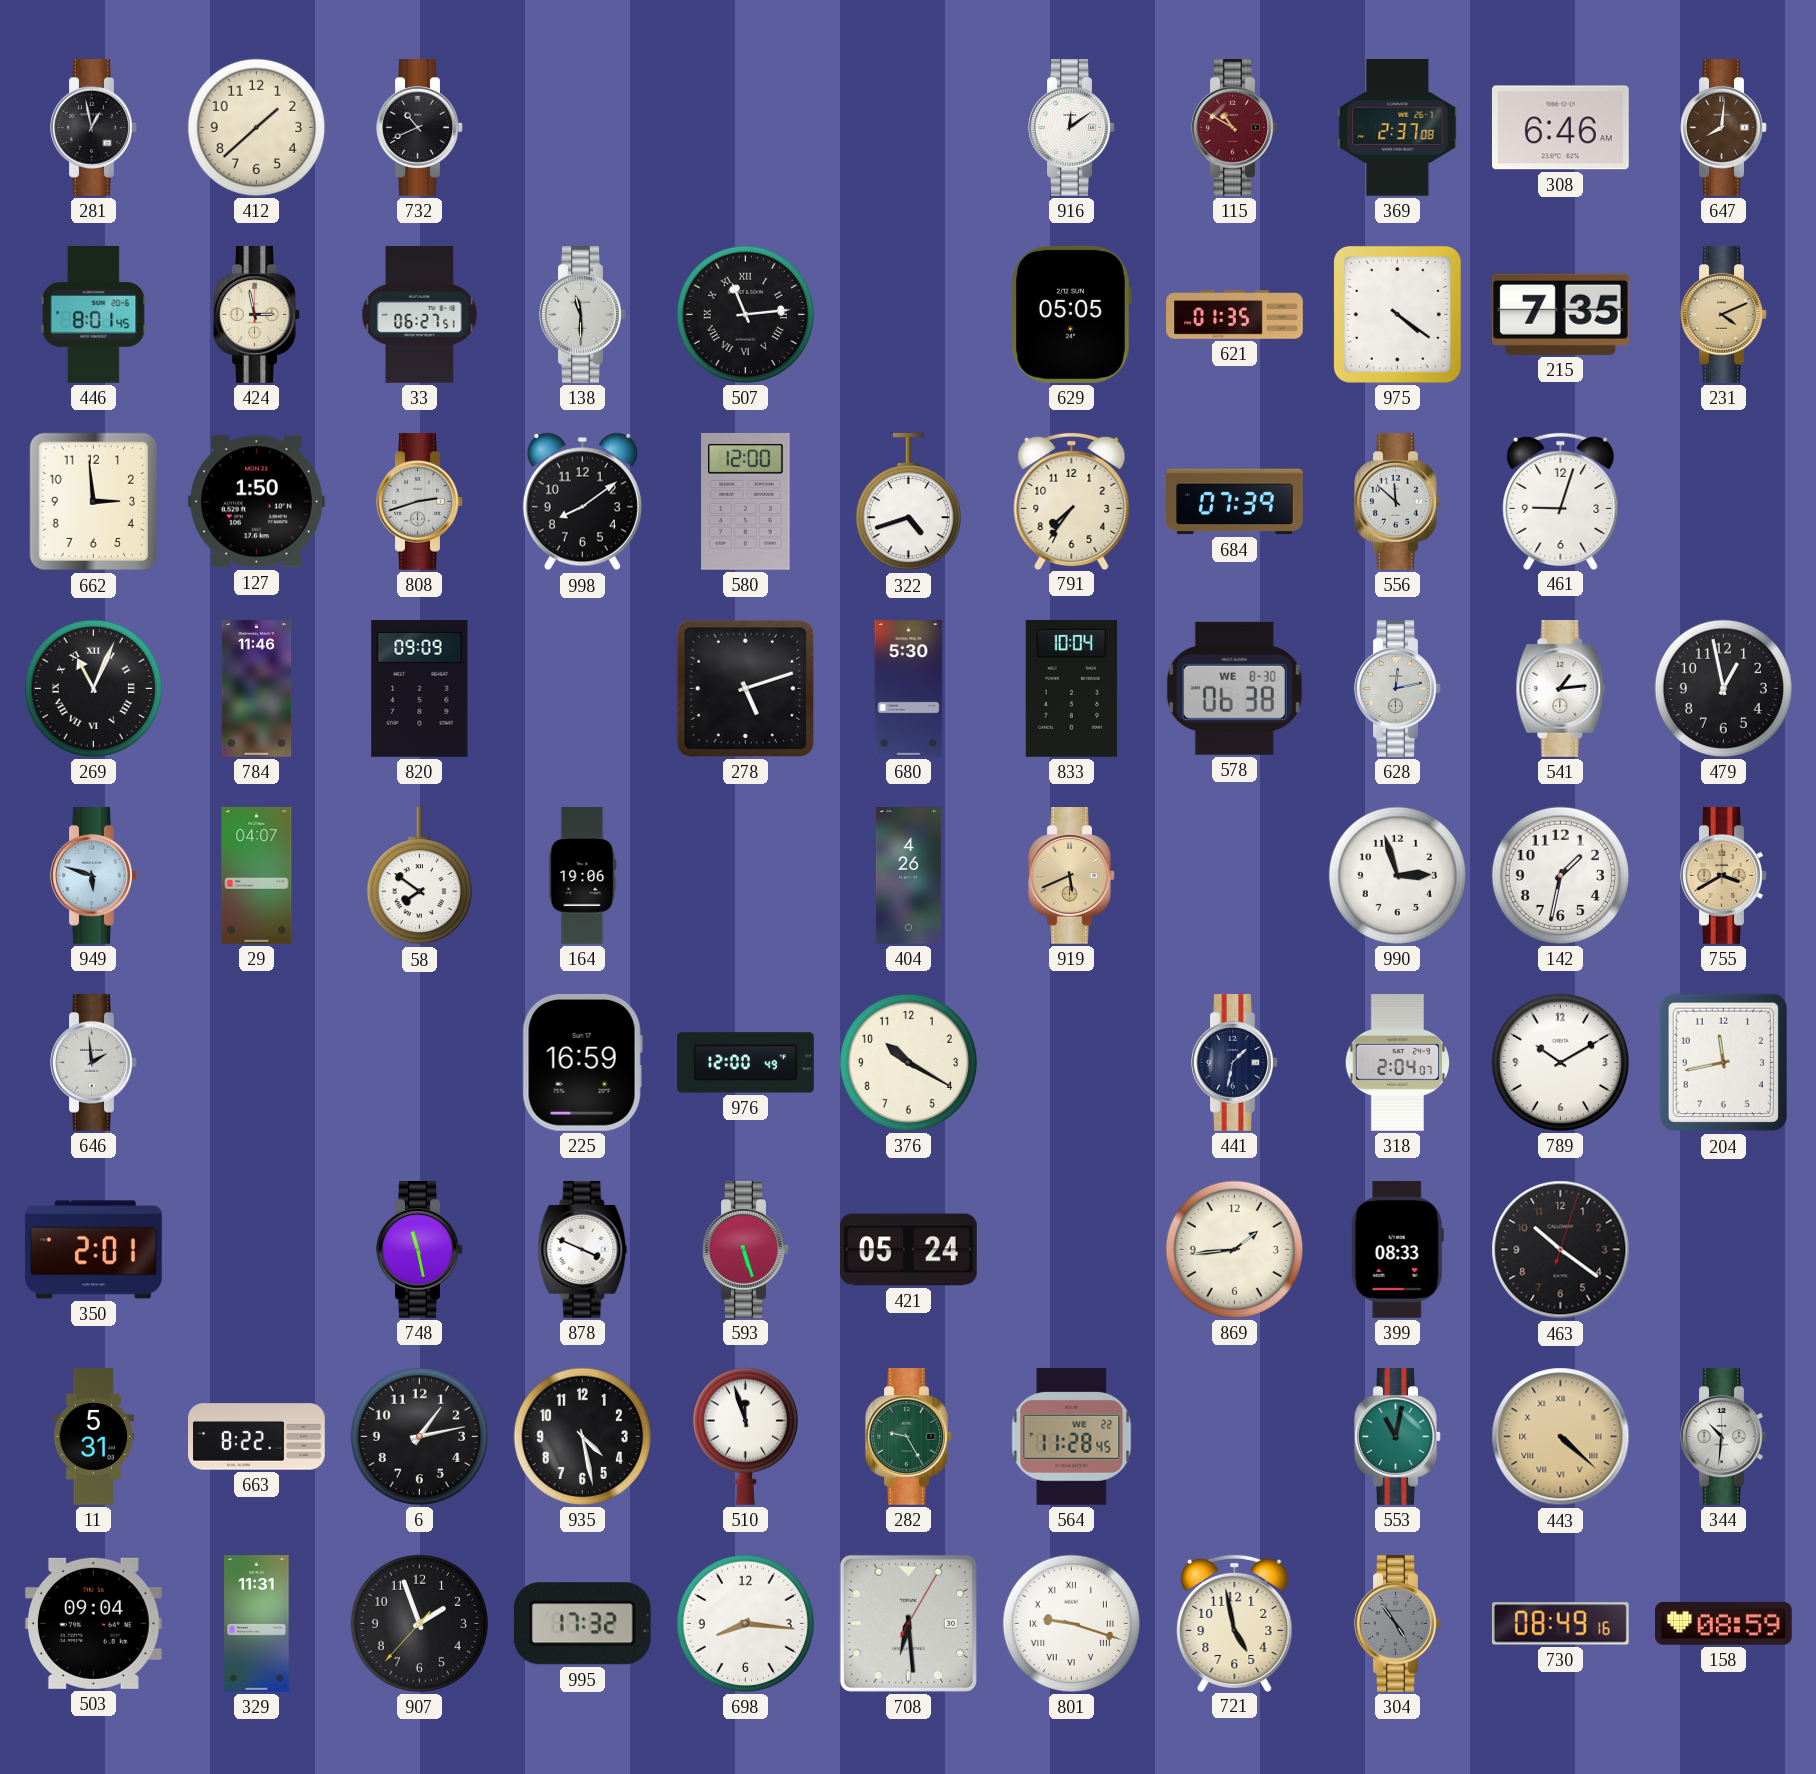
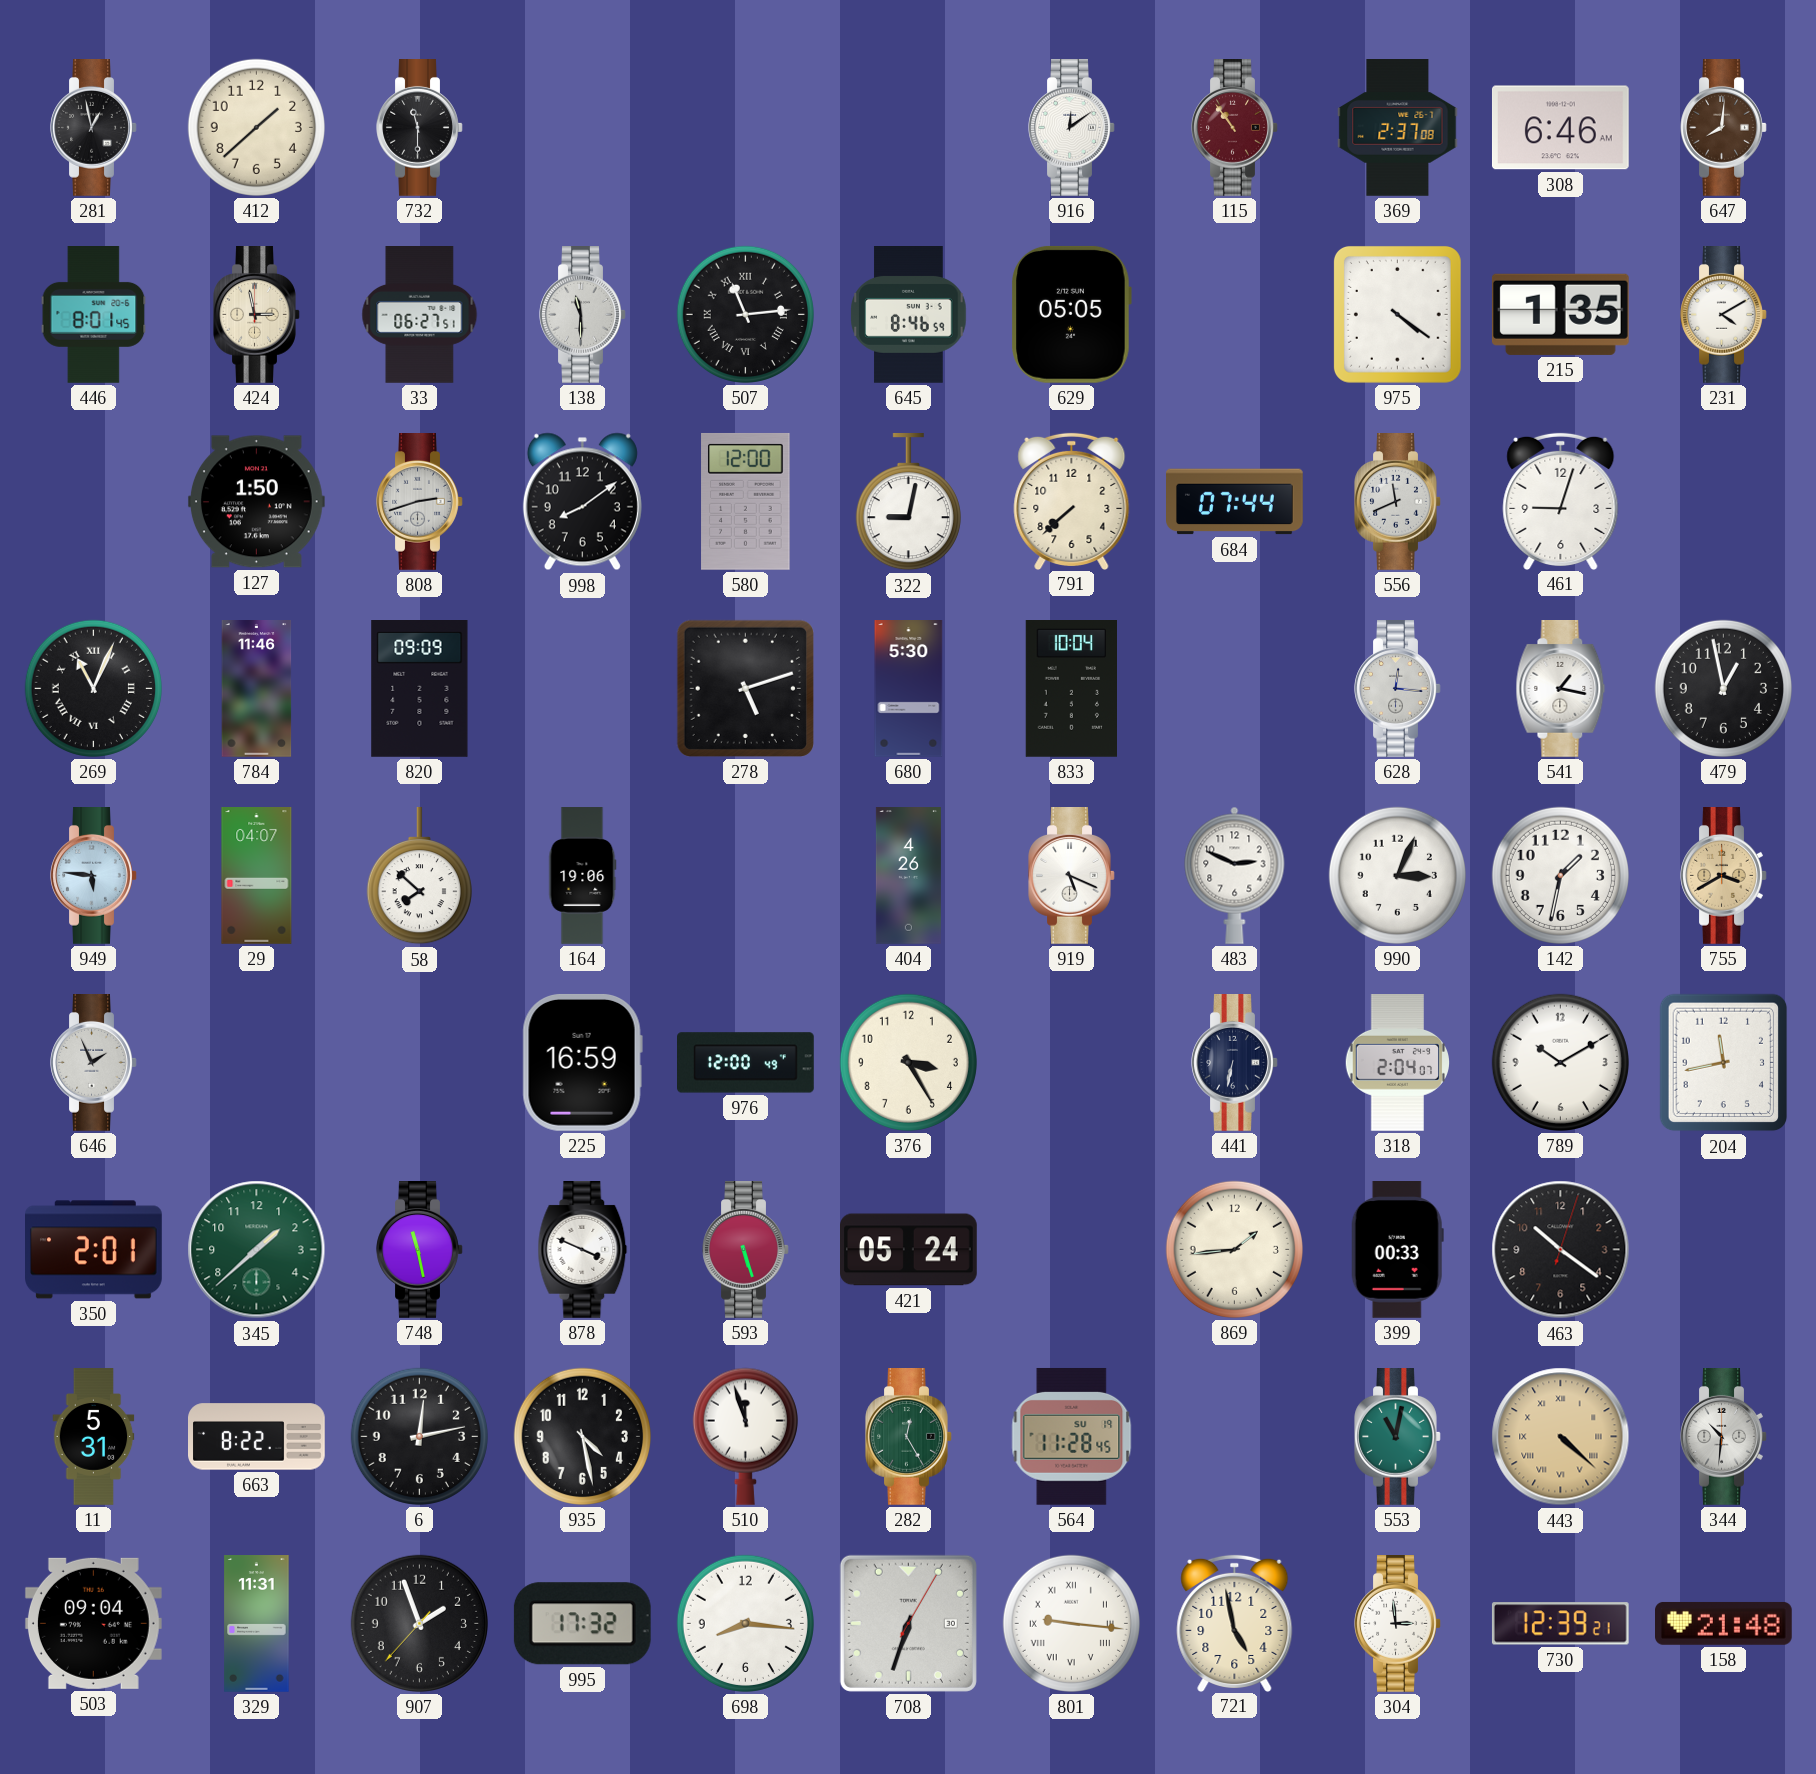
732: 10:41 -> 11:30 (420, 128)
115: 10:50 -> 10:54 (1235, 128)
645: none -> 8:46 (909, 315)
621: 01:35 -> none (1235, 315)
215: 7:35 -> 1:35 (1560, 314)
231: 4:11 -> 4:10 (1724, 315)
231 dial: champagne -> white (1724, 315)
662: 2:59 -> none (94, 502)
322: 4:42 -> 9:02 (908, 502)
791: 7:36 -> 7:38 (1072, 501)
684: 07:39 -> 07:44 (1235, 502)
556: 11:52 -> 11:41 (1398, 502)
578: 06:38 -> none (1234, 688)
628: 12:13 -> 12:16 (1398, 689)
541: 1:14 -> 1:17 (1561, 689)
949: 5:48 -> 5:46 (94, 876)
58: 7:51 -> 7:52 (419, 876)
919: 5:41 -> 5:19 (1072, 876)
919 dial: champagne -> white (1072, 876)
483: none -> 2:49 (1235, 875)
990: 2:57 -> 3:04 (1397, 875)
646: 1:59 -> 1:56 (94, 1063)
376: 10:20 -> 3:25 (908, 1062)
441: 1:32 -> 6:32 (1235, 1063)
345: none -> 1:38 (257, 1250)
399: 08:33 -> 00:33 (1397, 1250)
6: 1:13 -> 12:13 (419, 1436)
282: 9:25 -> 12:25 (909, 1437)
564 date: WE 22 -> SU 19 (1072, 1436)
708: 6:29 -> 6:33 (908, 1623)
801: 9:18 -> 9:16 (1071, 1623)
304: 4:54 -> 2:59 (1398, 1624)
304 dial: grey -> white (1398, 1624)
730: 08:49 -> 12:39 (1560, 1624)
158: 08:59 -> 21:48 (1724, 1623)
